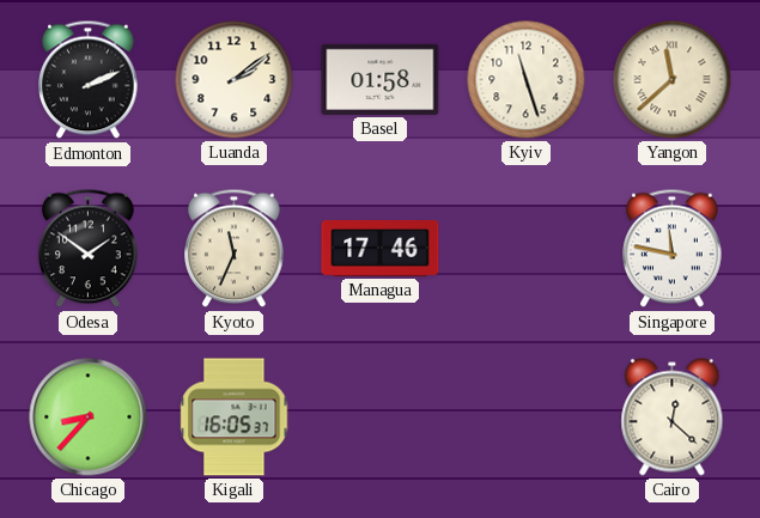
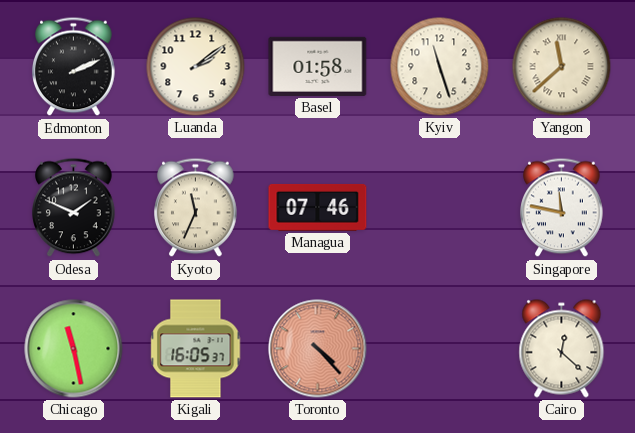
Odesa: 1:51 -> 1:49 (74, 208)
Managua: 17:46 -> 07:46 (318, 207)
Chicago: 8:37 -> 11:28 (74, 349)
Toronto: none -> 4:23 (318, 349)
